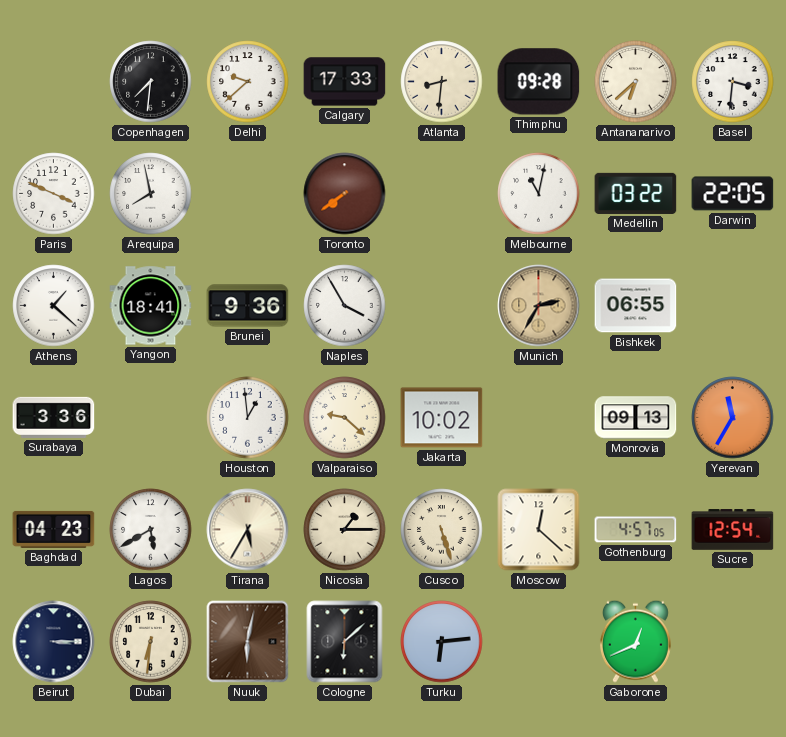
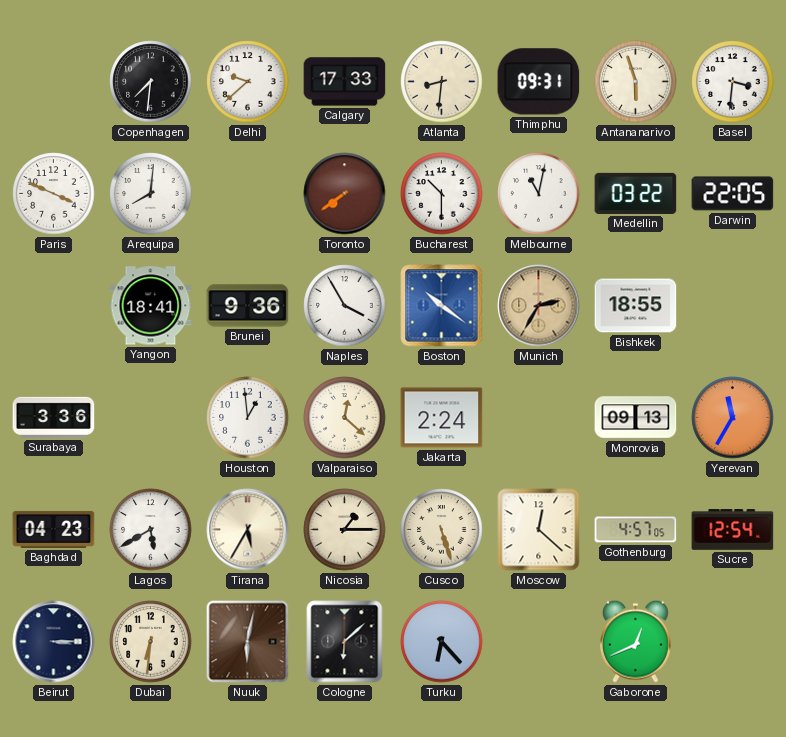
Thimphu: 09:28 -> 09:31 (539, 82)
Antananarivo: 6:38 -> 5:57 (636, 82)
Arequipa: 7:58 -> 8:01 (151, 194)
Bucharest: none -> 10:30 (442, 194)
Athens: 1:22 -> none (54, 306)
Boston: none -> 10:21 (442, 306)
Bishkek: 06:55 -> 18:55 (636, 306)
Valparaiso: 9:22 -> 12:22 (345, 418)
Jakarta: 10:02 -> 2:24 (442, 418)
Turku: 6:14 -> 6:23 (442, 642)
